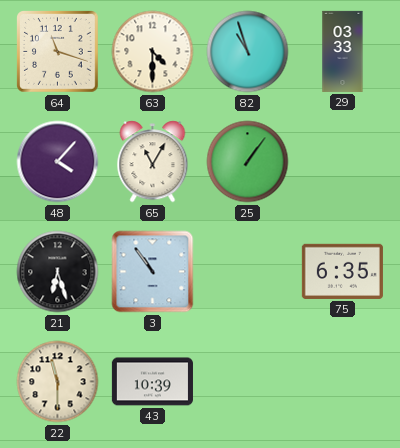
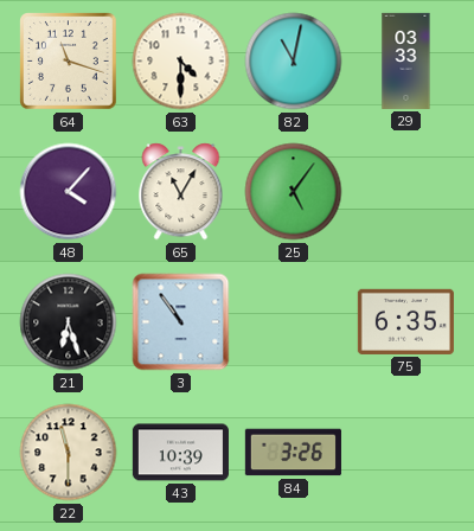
82: 10:57 -> 11:02 (294, 62)
25: 1:06 -> 5:06 (294, 192)
84: none -> 3:26 (293, 453)
